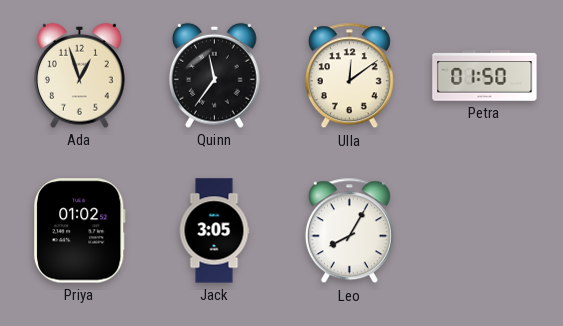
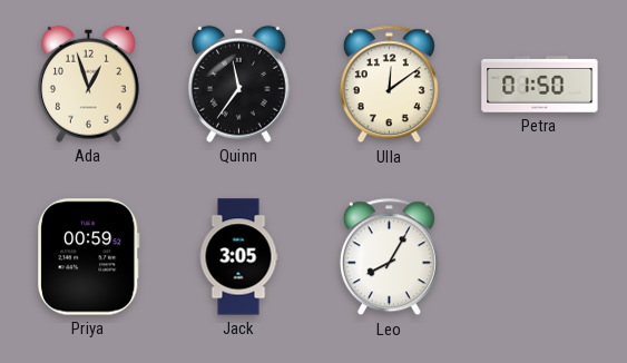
Priya: 01:02 -> 00:59 (88, 257)
